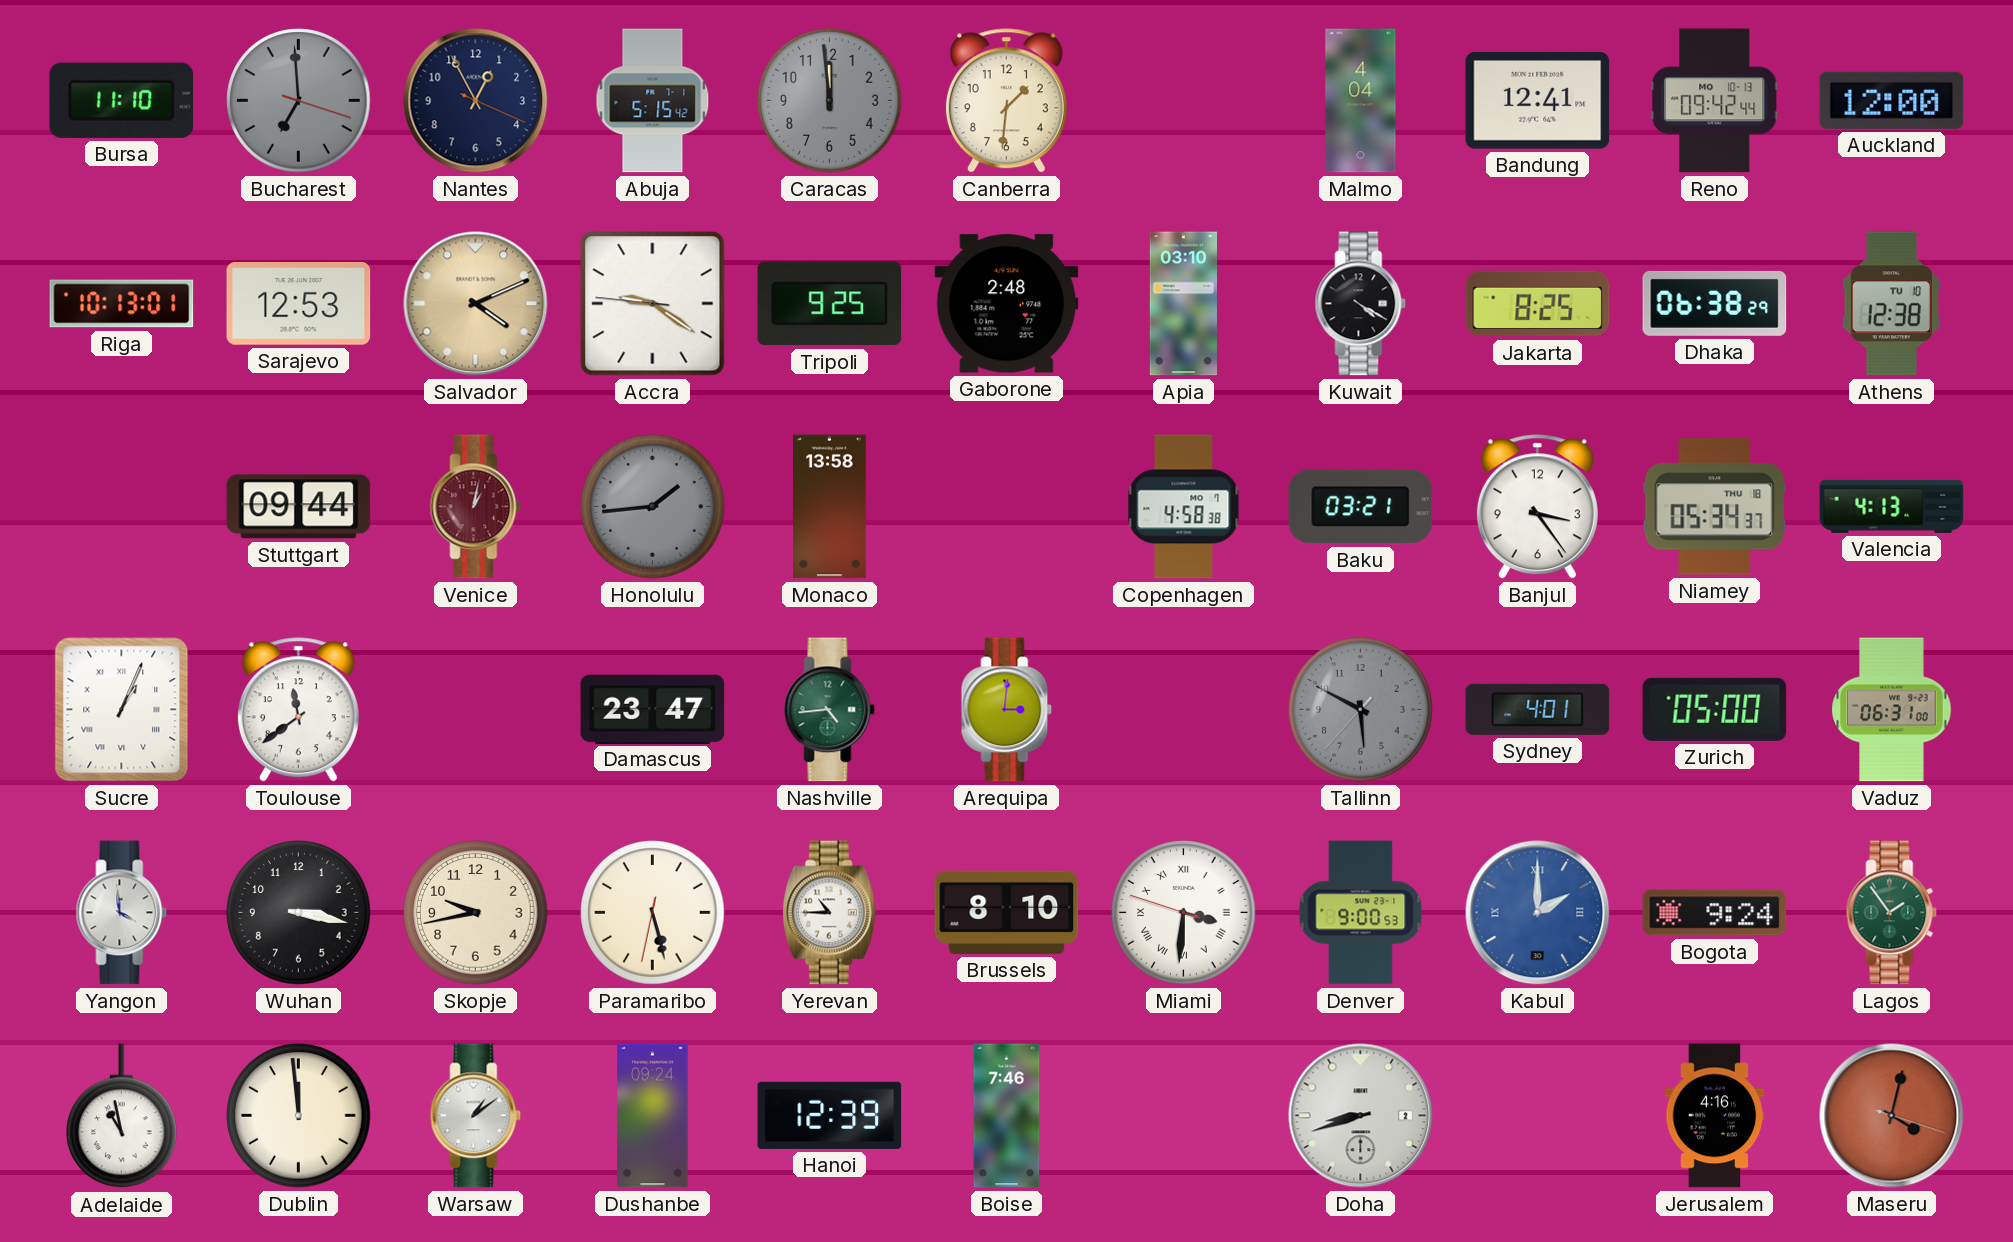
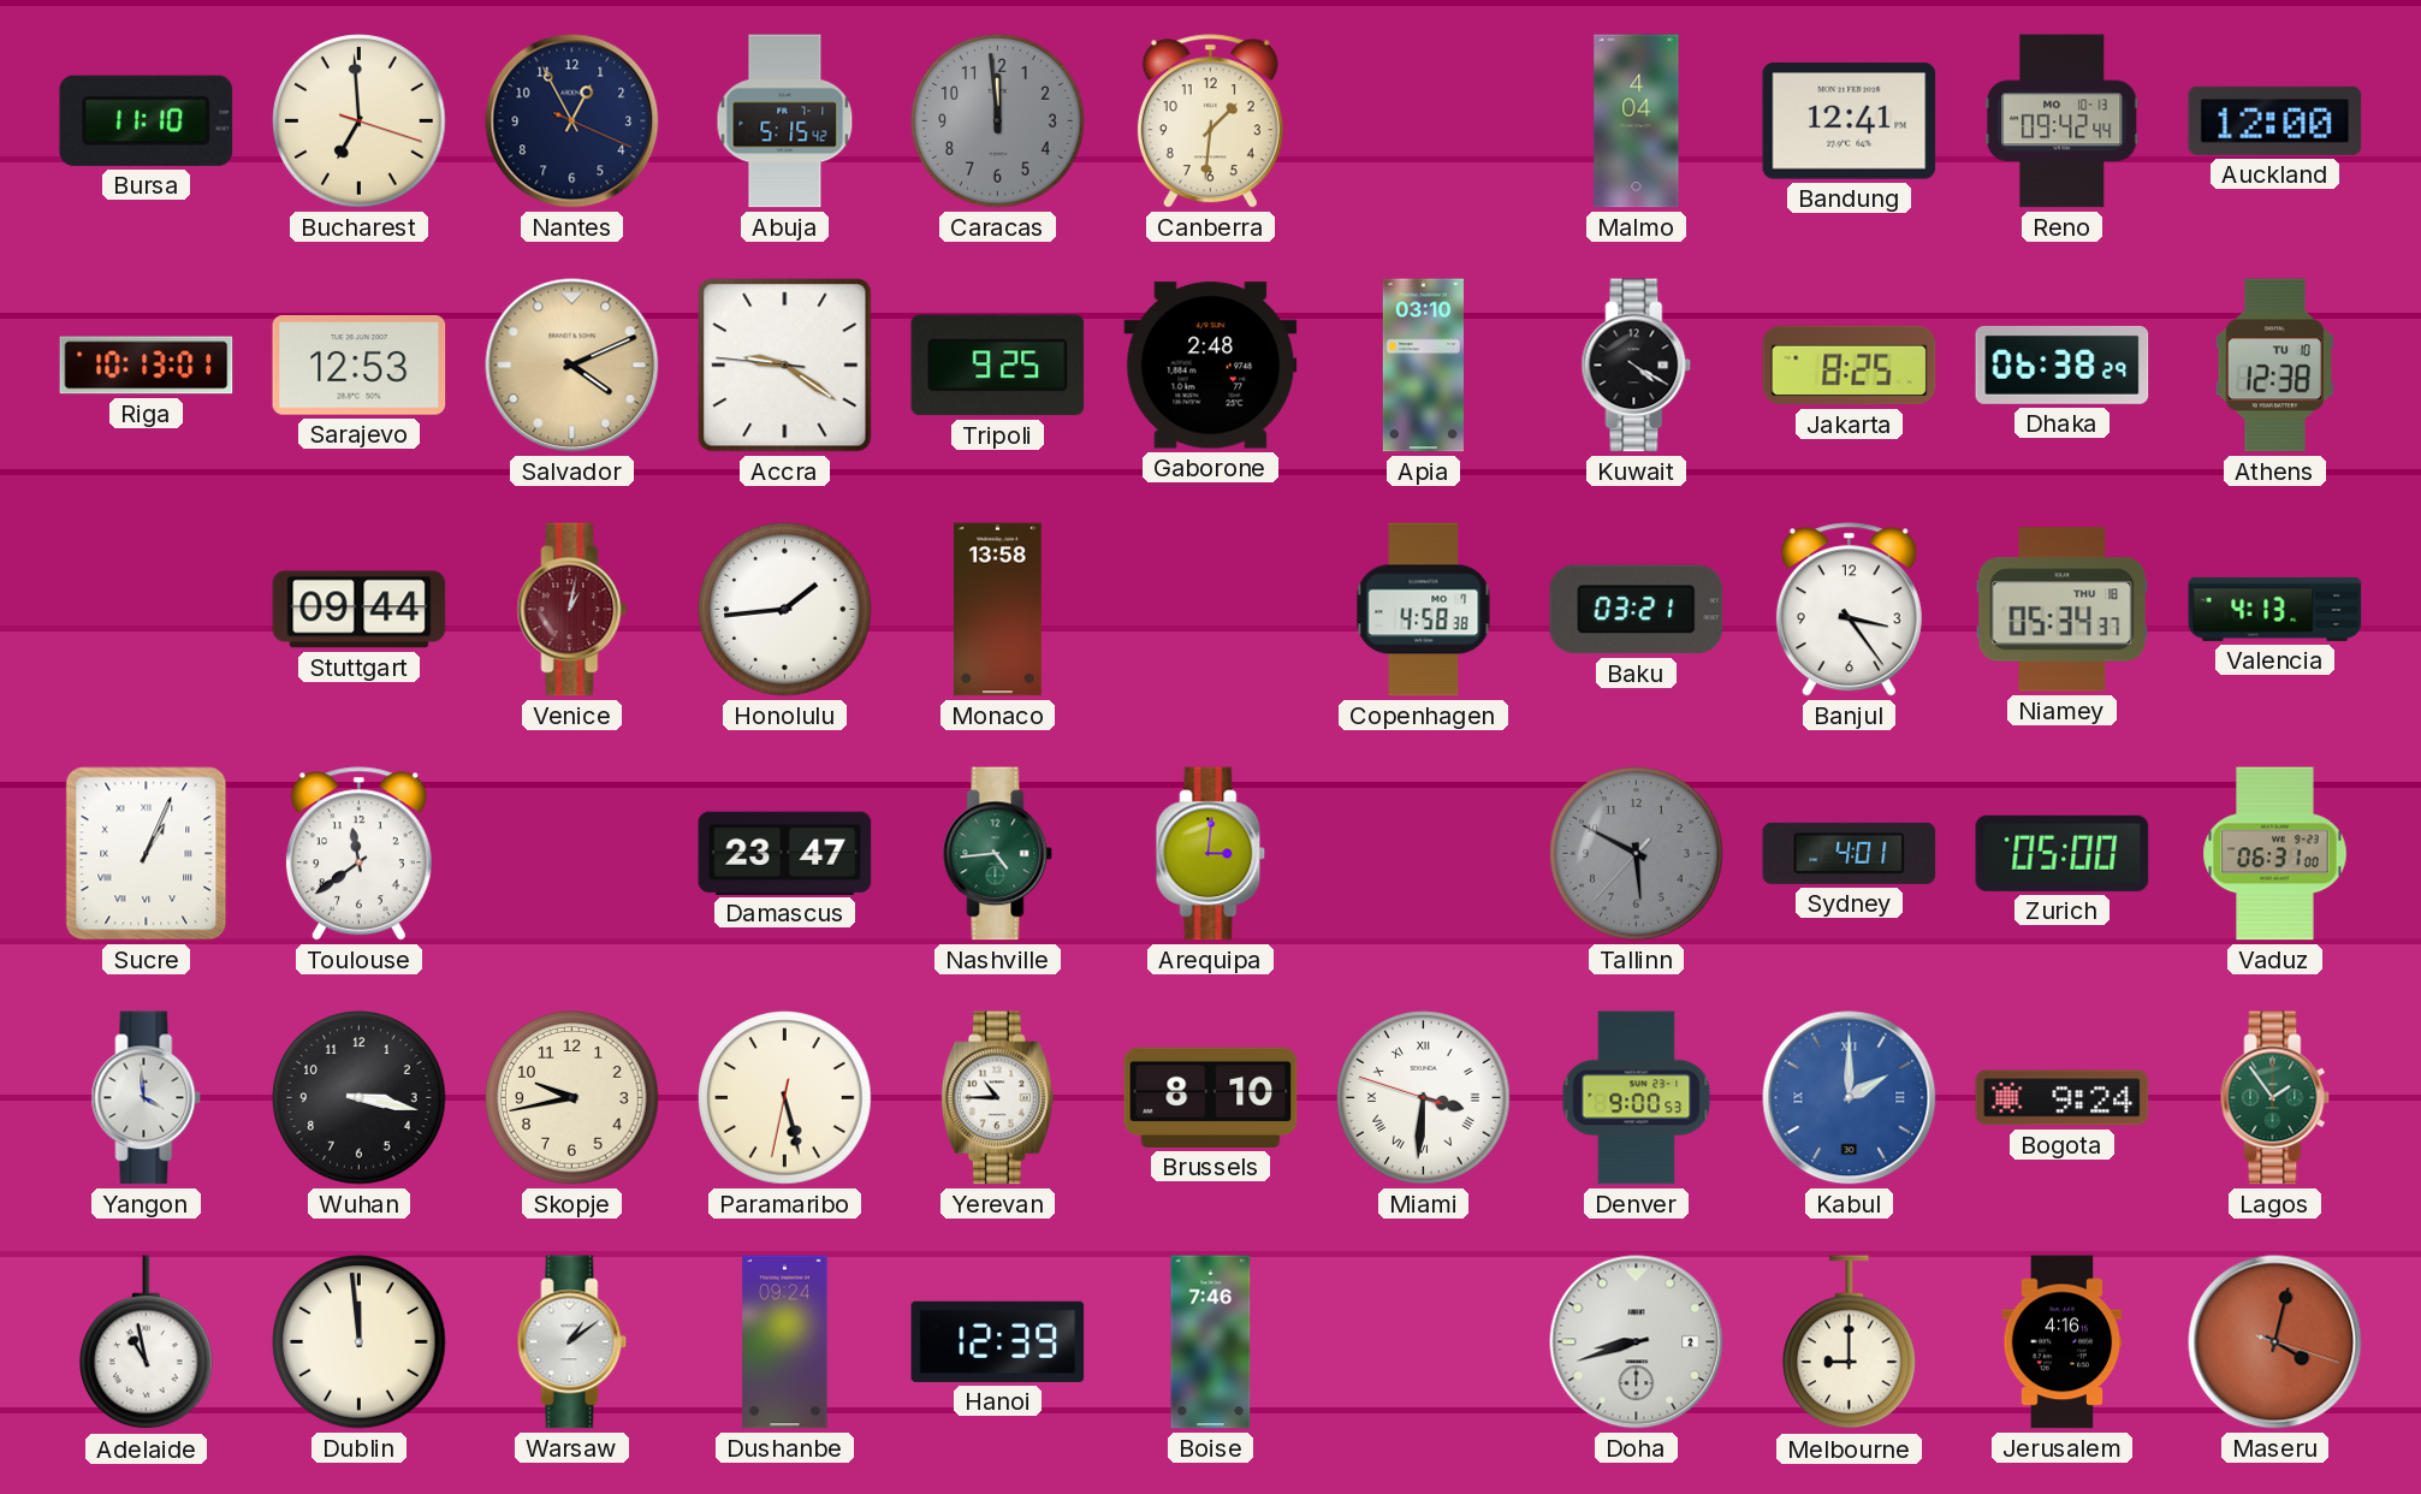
Bucharest dial: grey -> cream (360, 121)
Honolulu dial: grey -> white (785, 610)
Melbourne: none -> 9:00 (1850, 1342)
